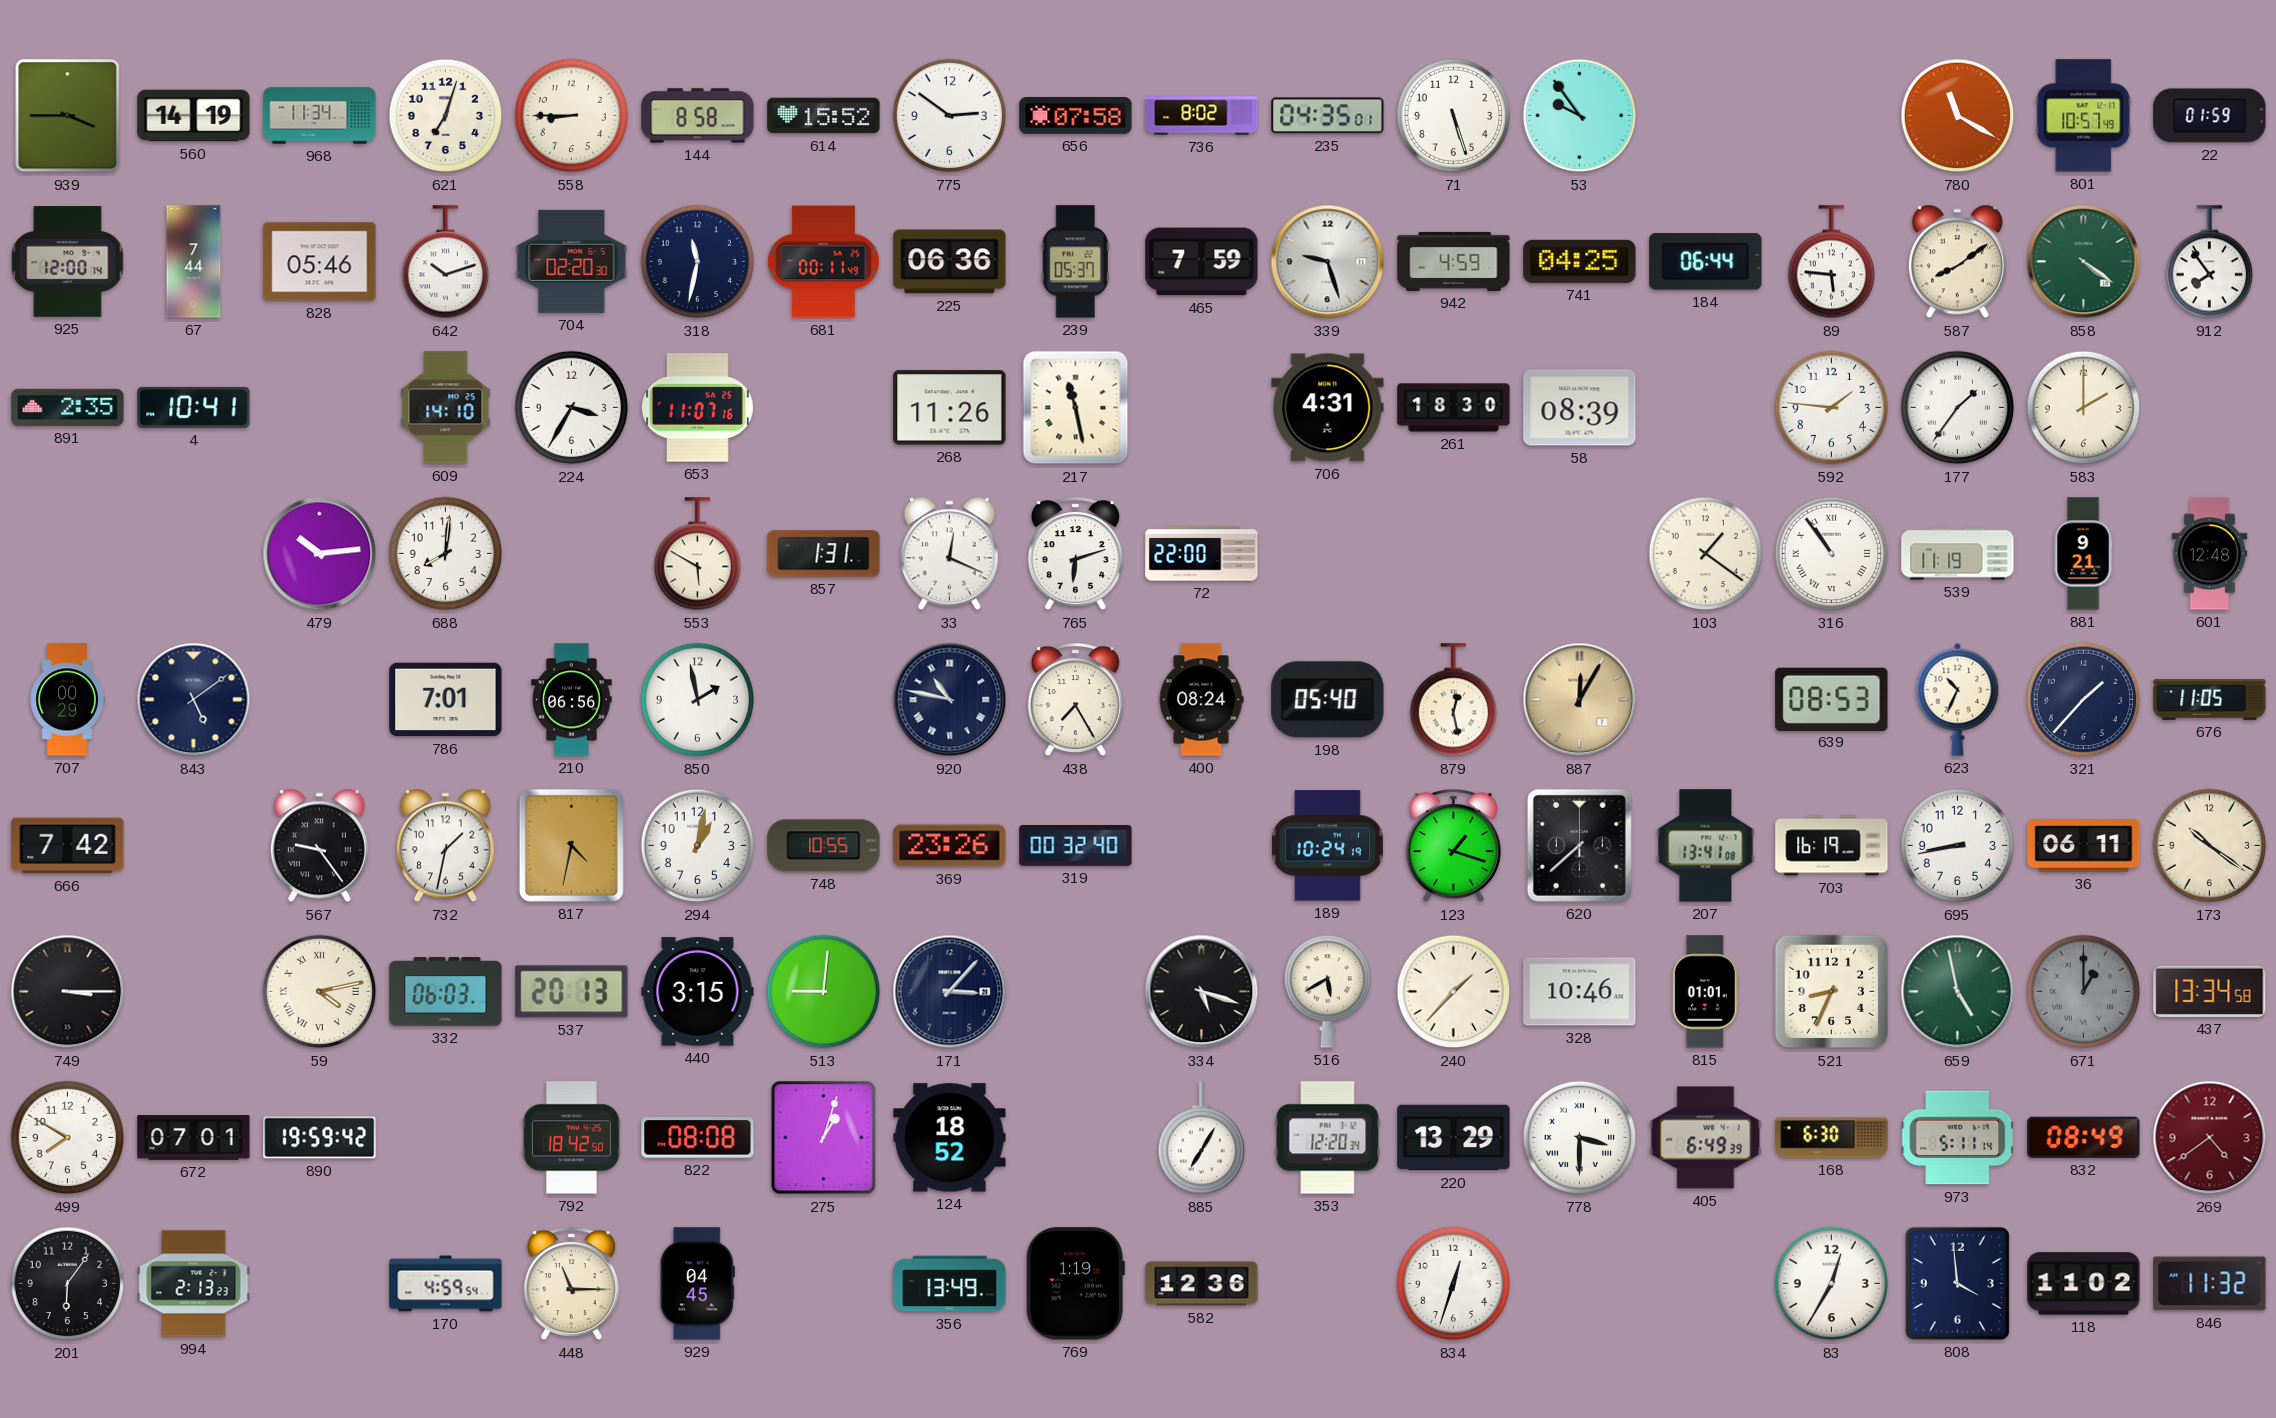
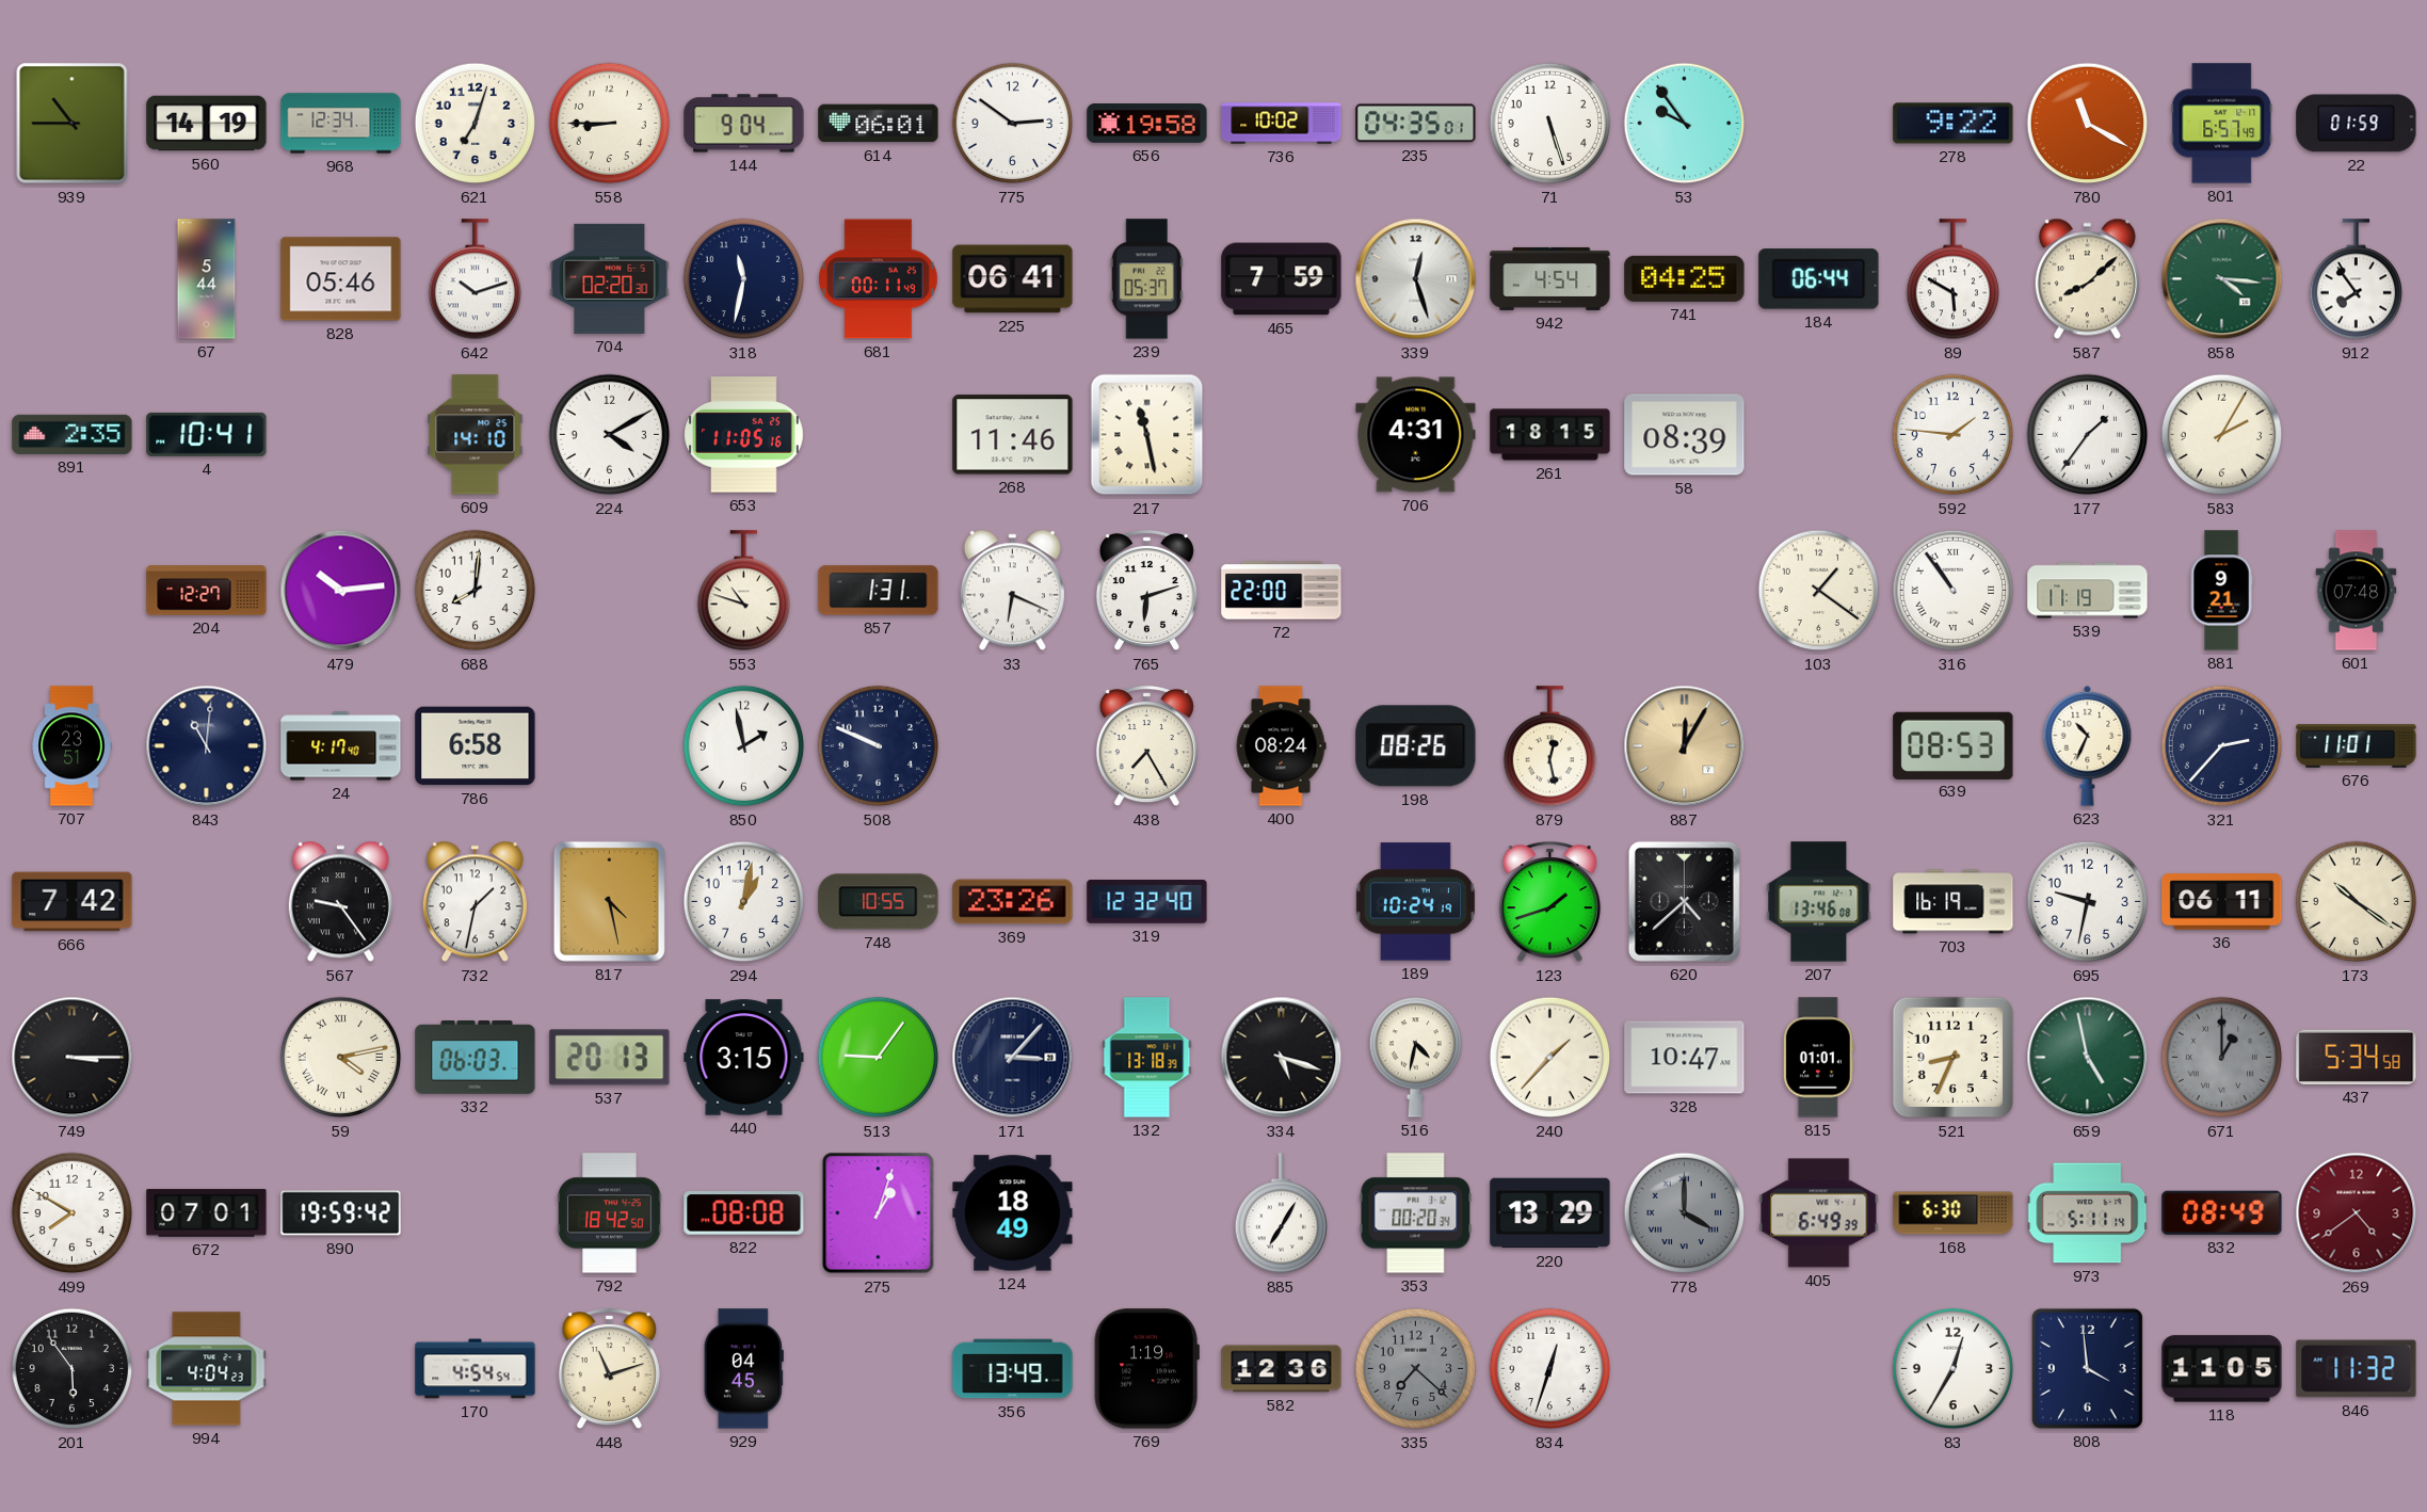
939: 3:45 -> 10:45 (73, 124)
968: 11:34 -> 12:34 (341, 124)
144: 8:58 -> 9:04 (744, 124)
614: 15:52 -> 06:01 (879, 124)
656: 07:58 -> 19:58 (1147, 124)
736: 8:02 -> 10:02 (1282, 124)
278: none -> 9:22 (1954, 124)
801: 10:57 -> 6:57 (2222, 124)
925: 12:00 -> none (68, 262)
67: 7:44 -> 5:44 (207, 279)
225: 06:36 -> 06:41 (1013, 279)
339: 9:27 -> 12:27 (1416, 279)
942: 4:59 -> 4:54 (1550, 278)
89: 5:46 -> 5:50 (1952, 279)
587: 8:09 -> 8:08 (2087, 279)
858: 4:21 -> 4:16 (2222, 279)
224: 3:35 -> 4:10 (610, 435)
653: 11:07 -> 11:05 (744, 435)
268: 11:26 -> 11:46 (1013, 435)
261: 18:30 -> 18:15 (1550, 435)
583: 2:00 -> 2:05 (2222, 435)
204: none -> 12:27 (207, 591)
553: 5:50 -> 10:48 (743, 591)
33: 12:19 -> 6:19 (1012, 591)
601: 12:48 -> 07:48 (2357, 591)
707: 00:29 -> 23:51 (71, 746)
843: 5:09 -> 11:01 (207, 746)
24: none -> 4:17 (341, 746)
786: 7:01 -> 6:58 (476, 746)
210: 06:56 -> none (572, 700)
508: none -> 9:49 (879, 746)
920: 10:47 -> none (950, 700)
198: 05:40 -> 08:26 (1416, 746)
321: 1:37 -> 2:37 (2222, 746)
676: 11:05 -> 11:01 (2357, 746)
817: 4:32 -> 4:28 (609, 901)
319: 00:32 -> 12:32 (1147, 902)
123: 1:18 -> 1:42 (1549, 902)
620: 7:38 -> 4:38 (1684, 901)
207: 13:41 -> 13:46 (1819, 902)
695: 8:43 -> 9:32 (2088, 902)
513: 9:01 -> 9:06 (879, 1058)
132: none -> 13:18 (1147, 1058)
516: 5:40 -> 4:32 (1415, 1057)
328: 10:46 -> 10:47 (1685, 1058)
437: 13:34 -> 5:34 (2357, 1057)
124: 18:52 -> 18:49 (1013, 1213)
353: 12:20 -> 00:20 (1416, 1213)
778: 3:30 -> 4:00 (1685, 1213)
778 dial: white -> grey (1685, 1213)
201: 6:06 -> 5:54 (73, 1369)
994: 2:13 -> 4:04 (207, 1369)
170: 4:59 -> 4:54 (476, 1369)
448: 11:15 -> 11:12 (609, 1369)
335: none -> 7:22 (1416, 1369)
118: 11:02 -> 11:05 (2222, 1369)
